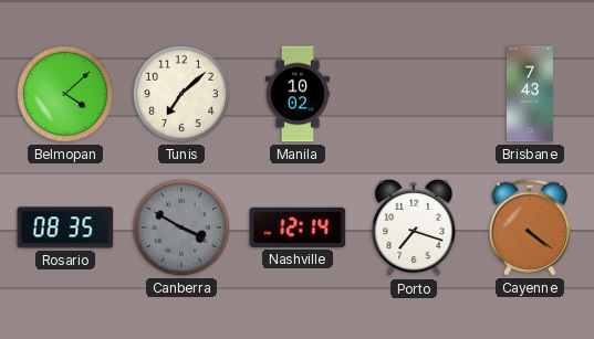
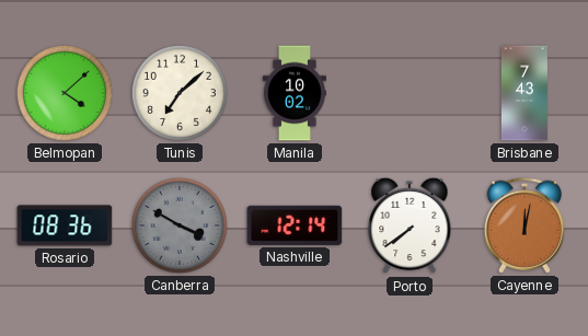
Rosario: 08:35 -> 08:36 (65, 225)
Porto: 7:18 -> 7:39 (410, 225)
Cayenne: 4:21 -> 12:02 (523, 225)
